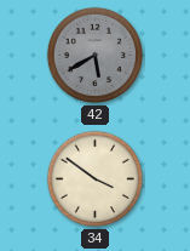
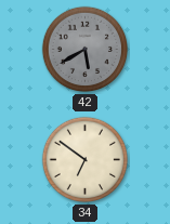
34: 3:51 -> 6:51 (86, 160)
